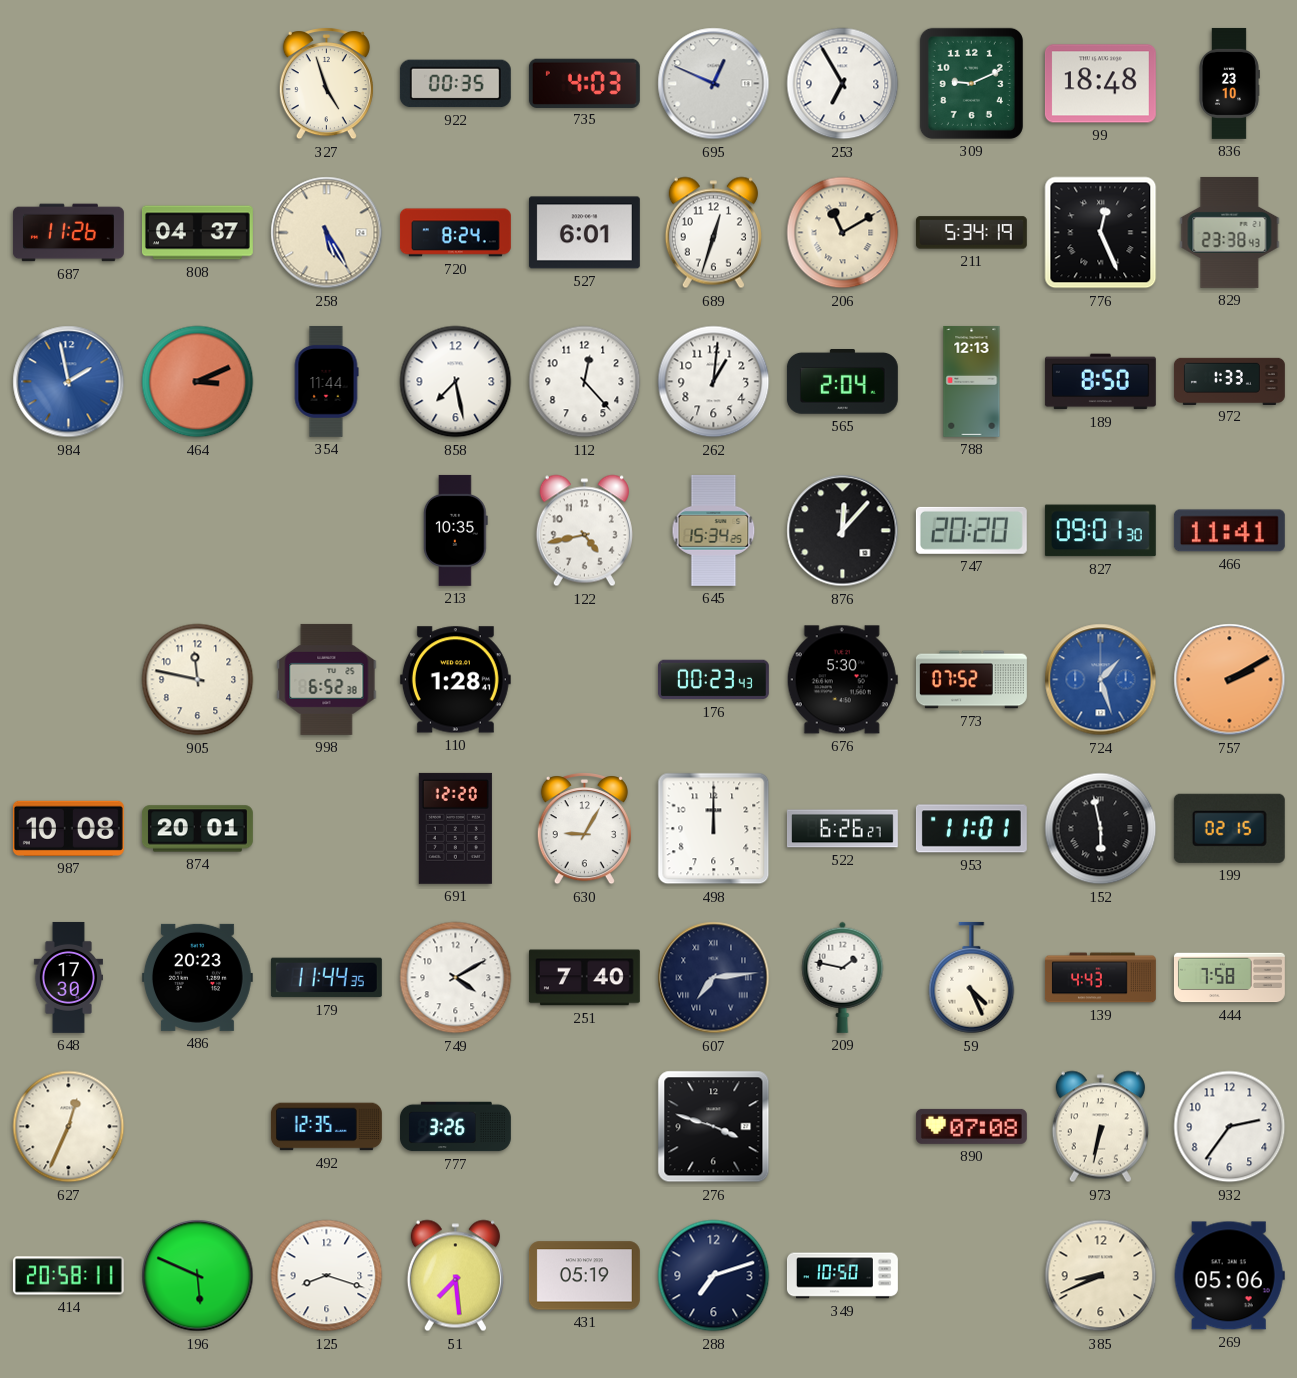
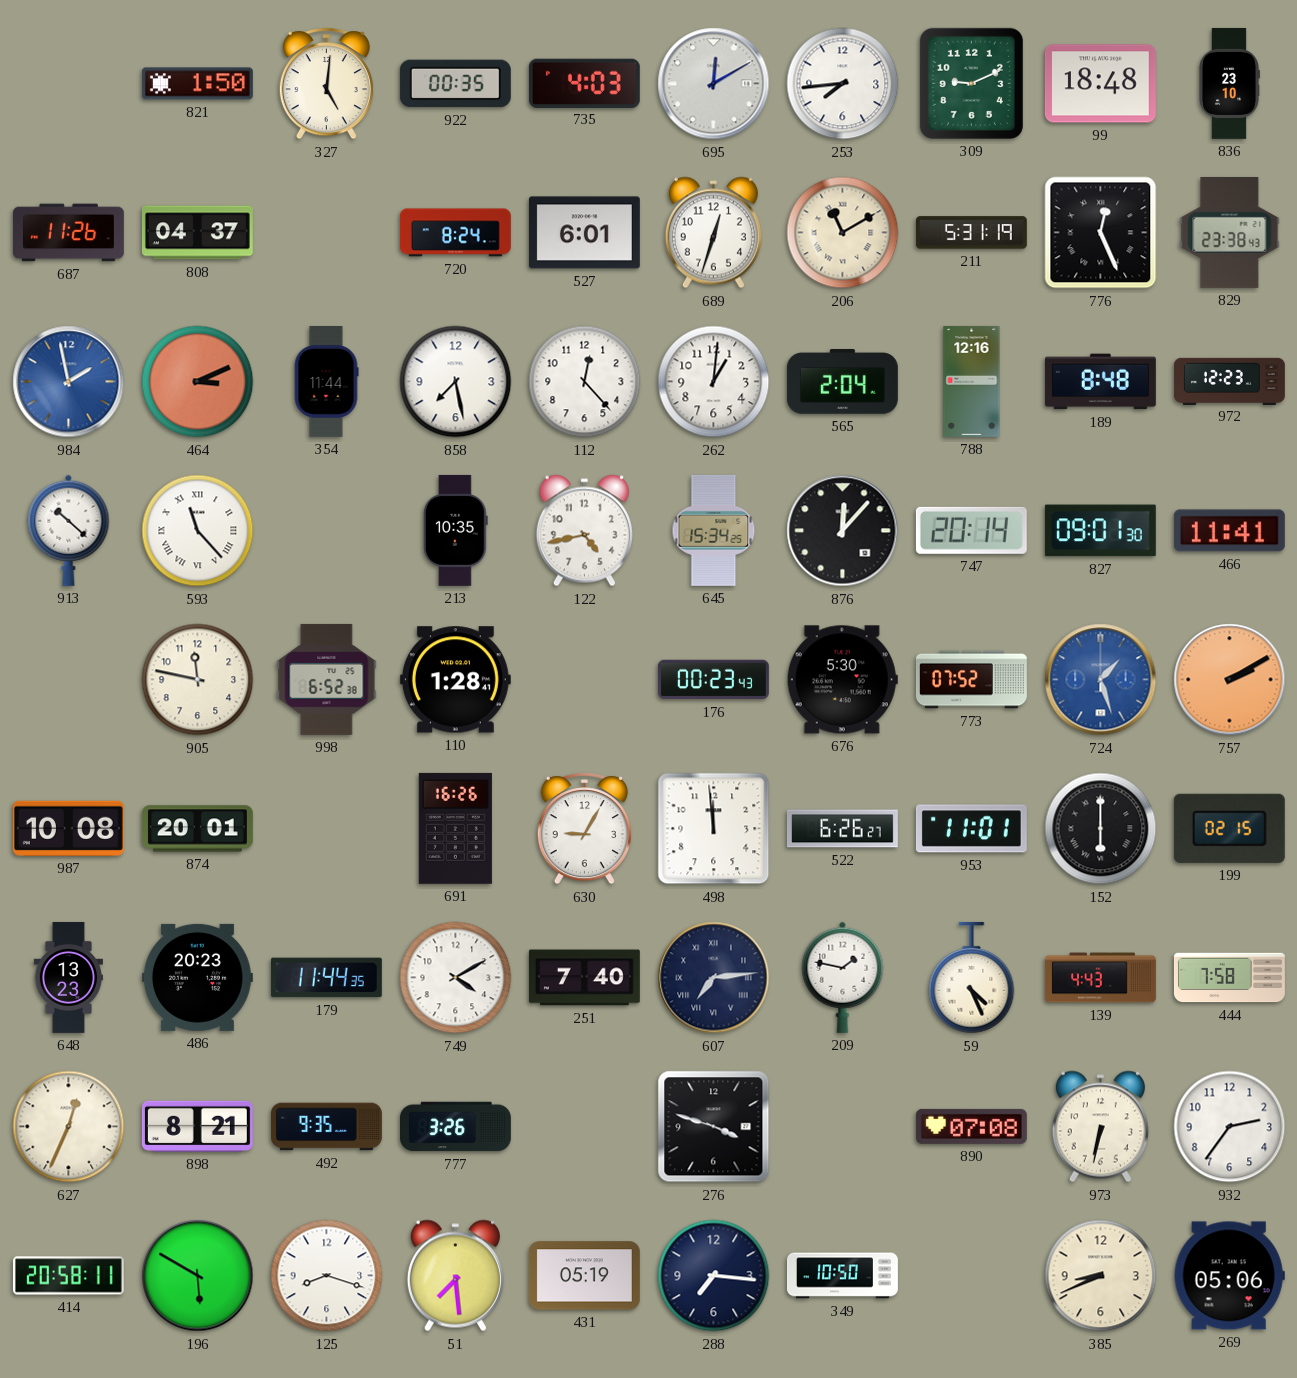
821: none -> 1:50 (197, 84)
327: 4:57 -> 5:01 (326, 84)
695: 12:49 -> 12:10 (714, 84)
253: 6:55 -> 7:44 (843, 84)
258: 5:25 -> none (327, 233)
211: 5:34 -> 5:31 (971, 233)
788: 12:13 -> 12:16 (972, 381)
189: 8:50 -> 8:48 (1100, 382)
972: 1:33 -> 12:23 (1229, 381)
913: none -> 10:22 (69, 530)
593: none -> 11:23 (198, 531)
747: 20:20 -> 20:14 (971, 530)
691: 12:20 -> 16:26 (455, 828)
498: 12:00 -> 11:59 (714, 829)
152: 5:58 -> 6:00 (1101, 829)
648: 17:30 -> 13:23 (68, 977)
898: none -> 8:21 (197, 1126)
492: 12:35 -> 9:35 (326, 1127)
196: 5:49 -> 5:50 (198, 1276)
288: 7:12 -> 7:16 (714, 1276)
